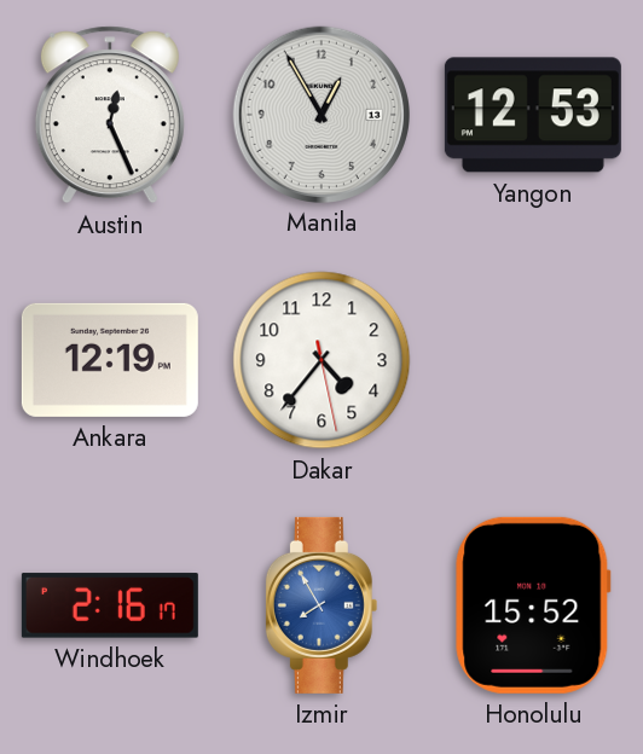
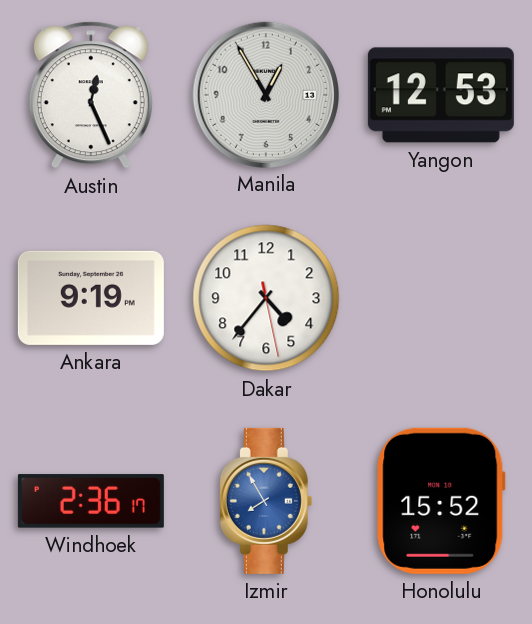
Ankara: 12:19 -> 9:19 (91, 298)
Windhoek: 2:16 -> 2:36 (91, 501)
